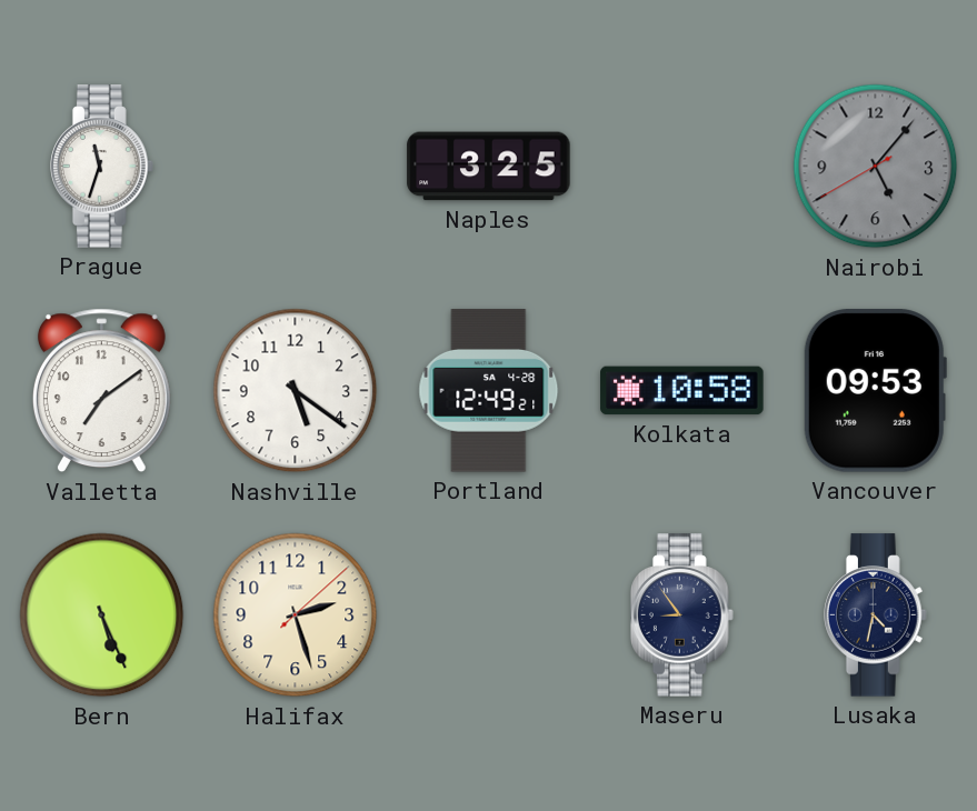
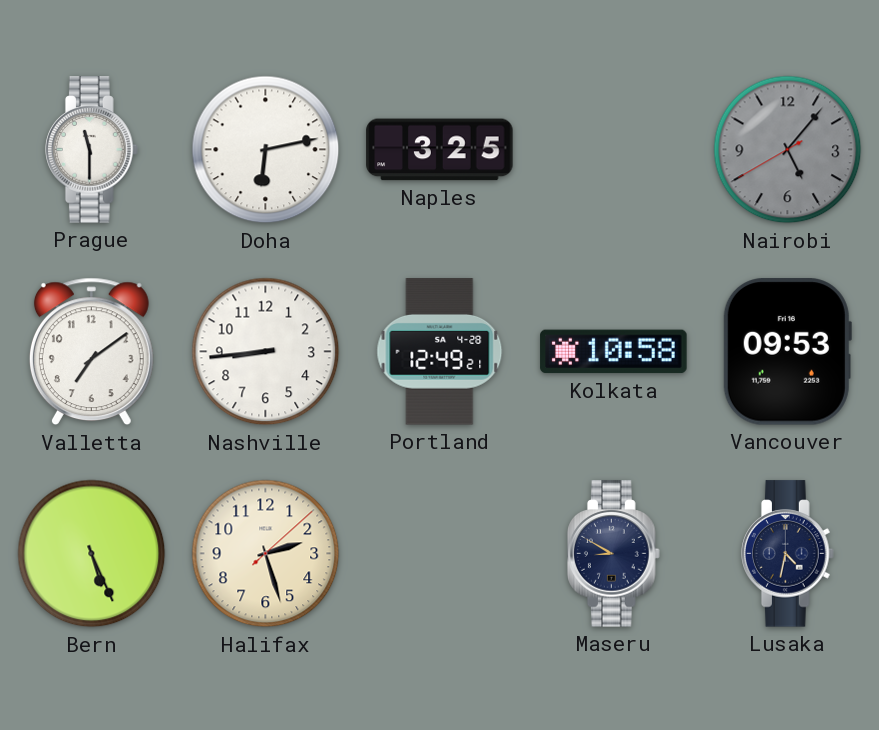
Prague: 11:33 -> 11:30 (92, 150)
Doha: none -> 6:13 (266, 150)
Nashville: 5:21 -> 8:44 (266, 352)
Maseru: 8:54 -> 8:50 (614, 554)
